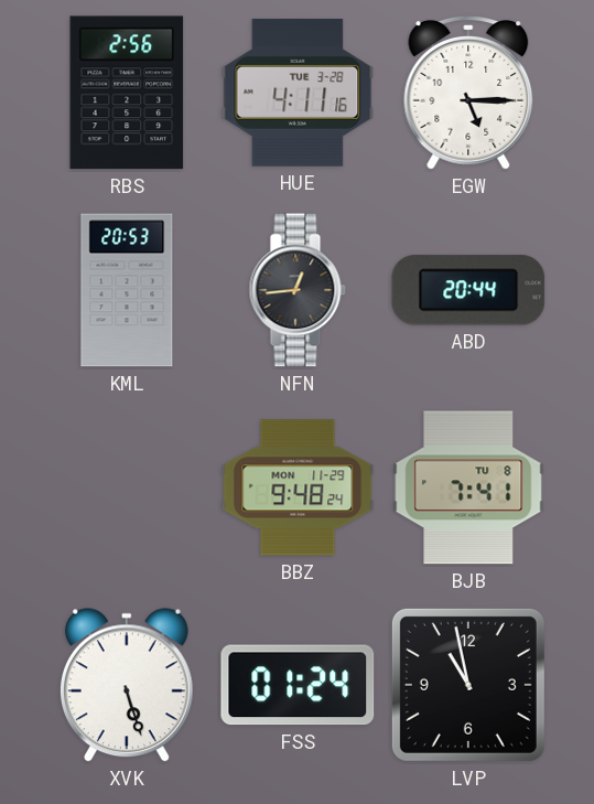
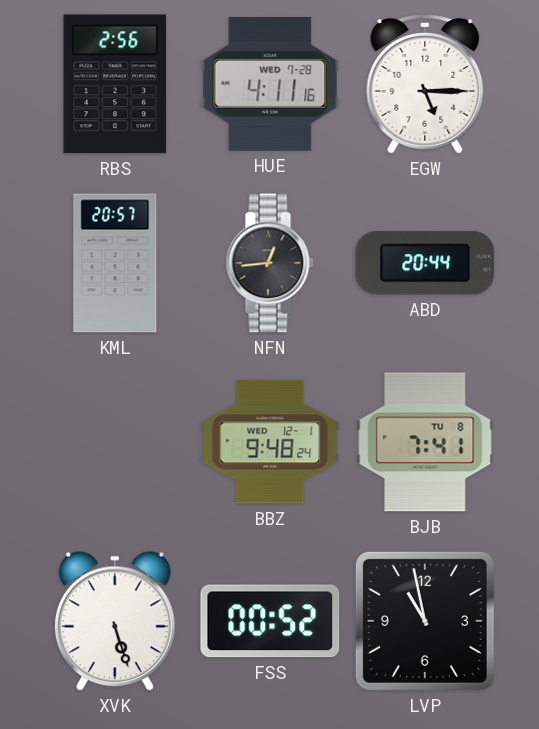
HUE date: TUE 3-28 -> WED 7-28 (270, 85)
KML: 20:53 -> 20:57 (115, 263)
BBZ date: MON 11-29 -> WED 12-1 (270, 442)
FSS: 01:24 -> 00:52 (270, 621)
